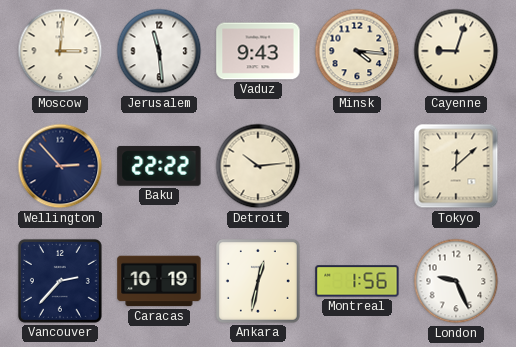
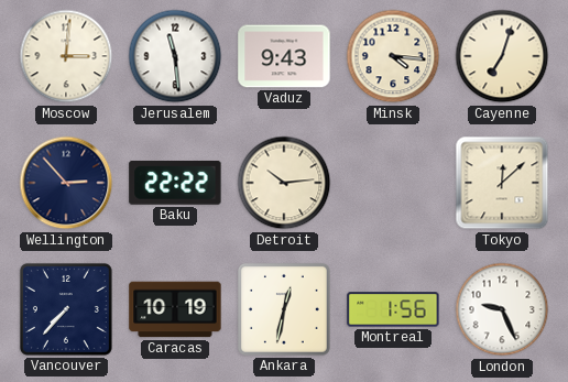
Cayenne: 9:03 -> 7:03 (502, 56)
Vancouver: 2:37 -> 7:37 (66, 309)
